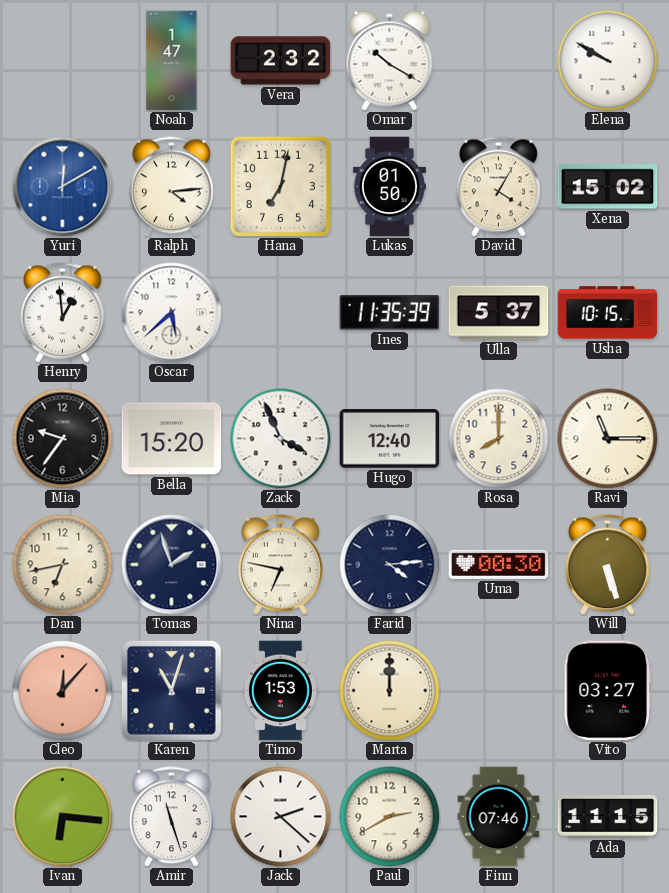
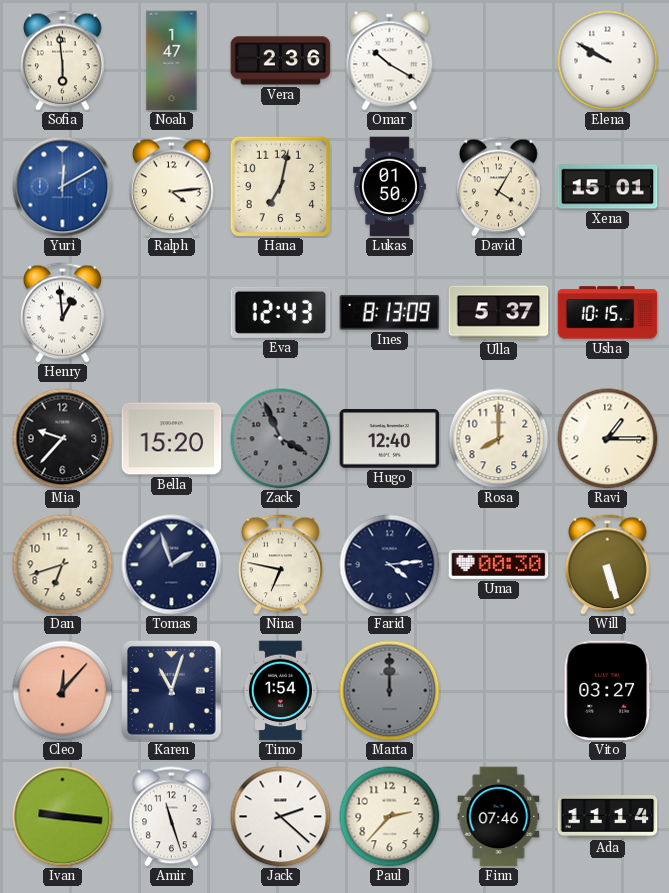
Sofia: none -> 5:59 (63, 61)
Vera: 2:32 -> 2:36 (281, 61)
Xena: 15:02 -> 15:01 (608, 187)
Oscar: 5:38 -> none (172, 313)
Eva: none -> 12:43 (281, 312)
Ines: 11:35 -> 8:13 (390, 313)
Mia: 9:36 -> 9:37 (63, 439)
Zack dial: white -> grey (281, 439)
Ravi: 11:15 -> 1:15 (608, 439)
Dan: 6:43 -> 6:42 (63, 565)
Timo: 1:53 -> 1:54 (280, 691)
Marta dial: cream -> grey (390, 691)
Ivan: 6:16 -> 9:16 (63, 817)
Paul: 2:40 -> 2:37 (390, 817)
Ada: 11:15 -> 11:14 (608, 817)
